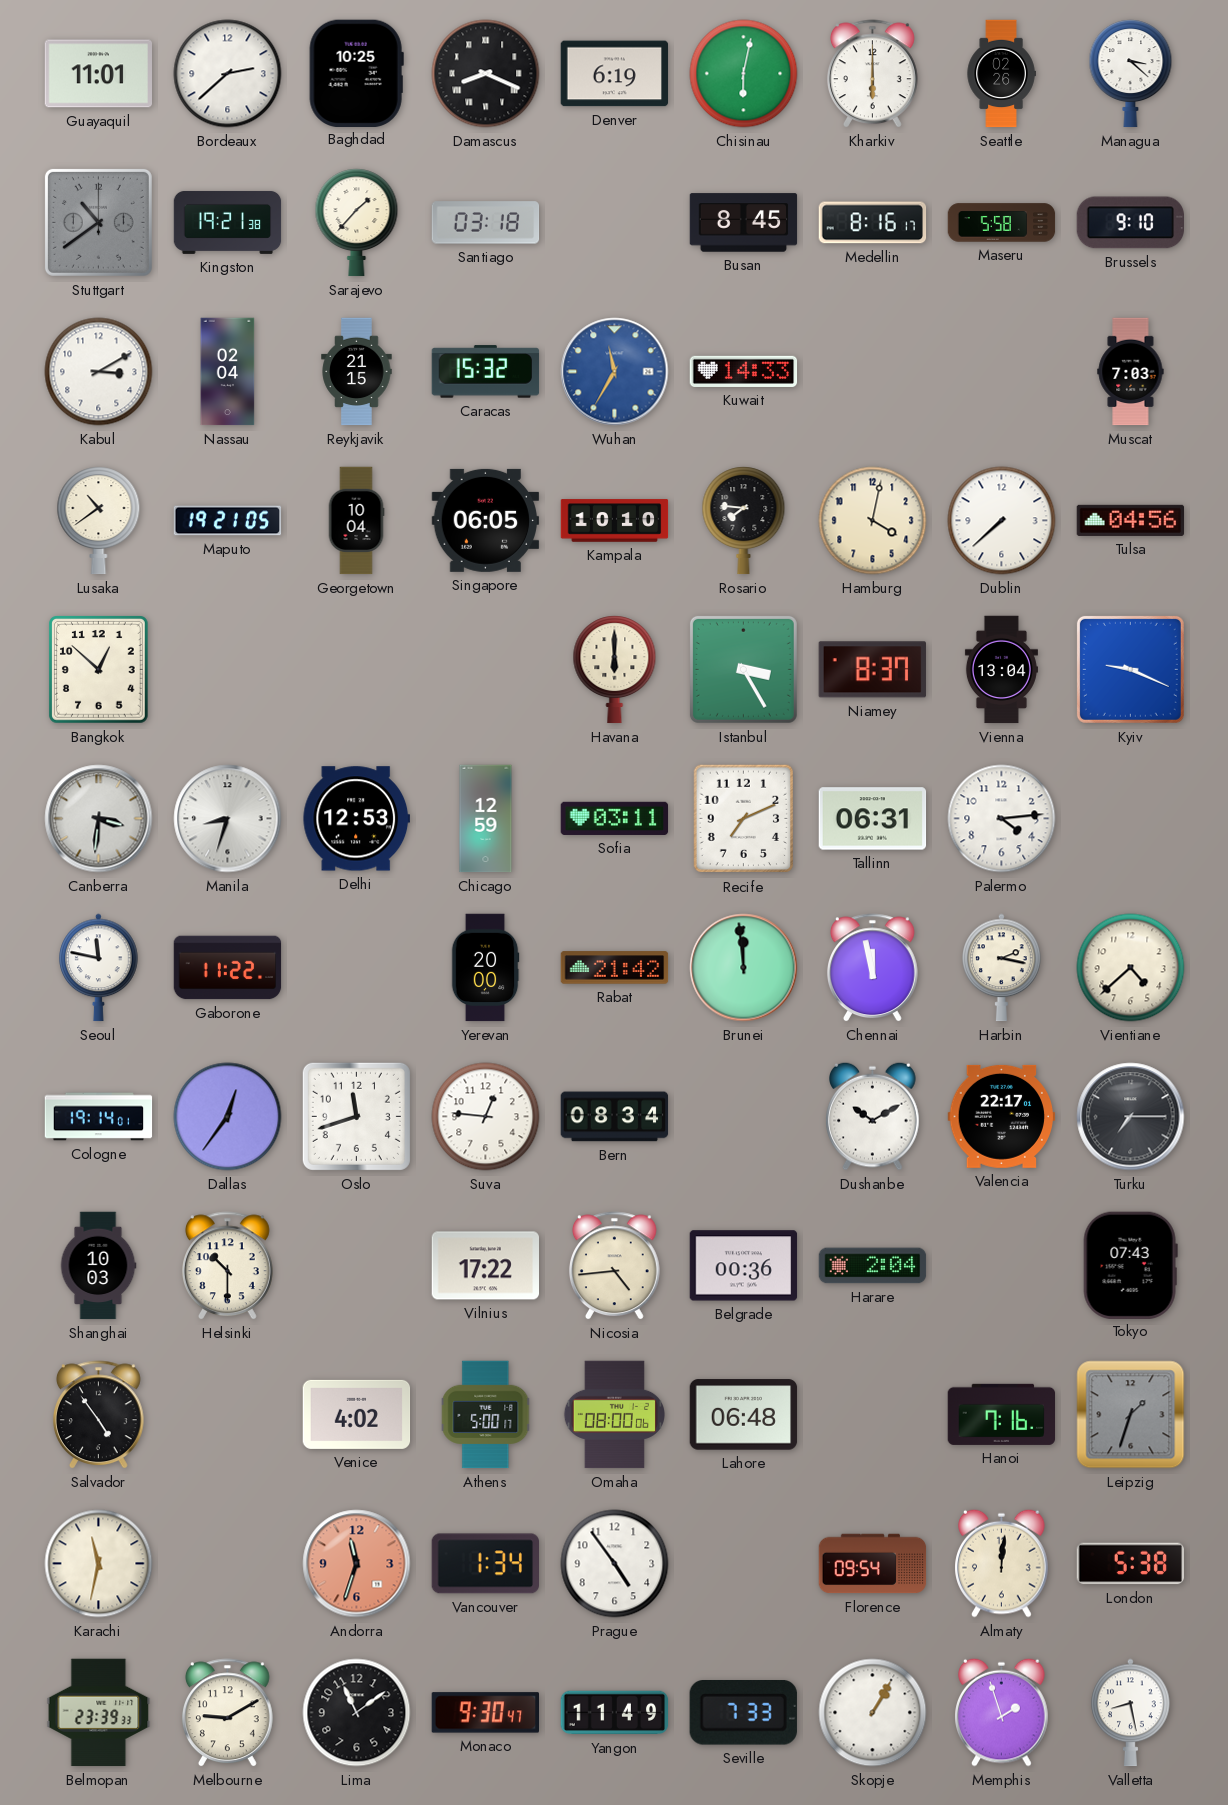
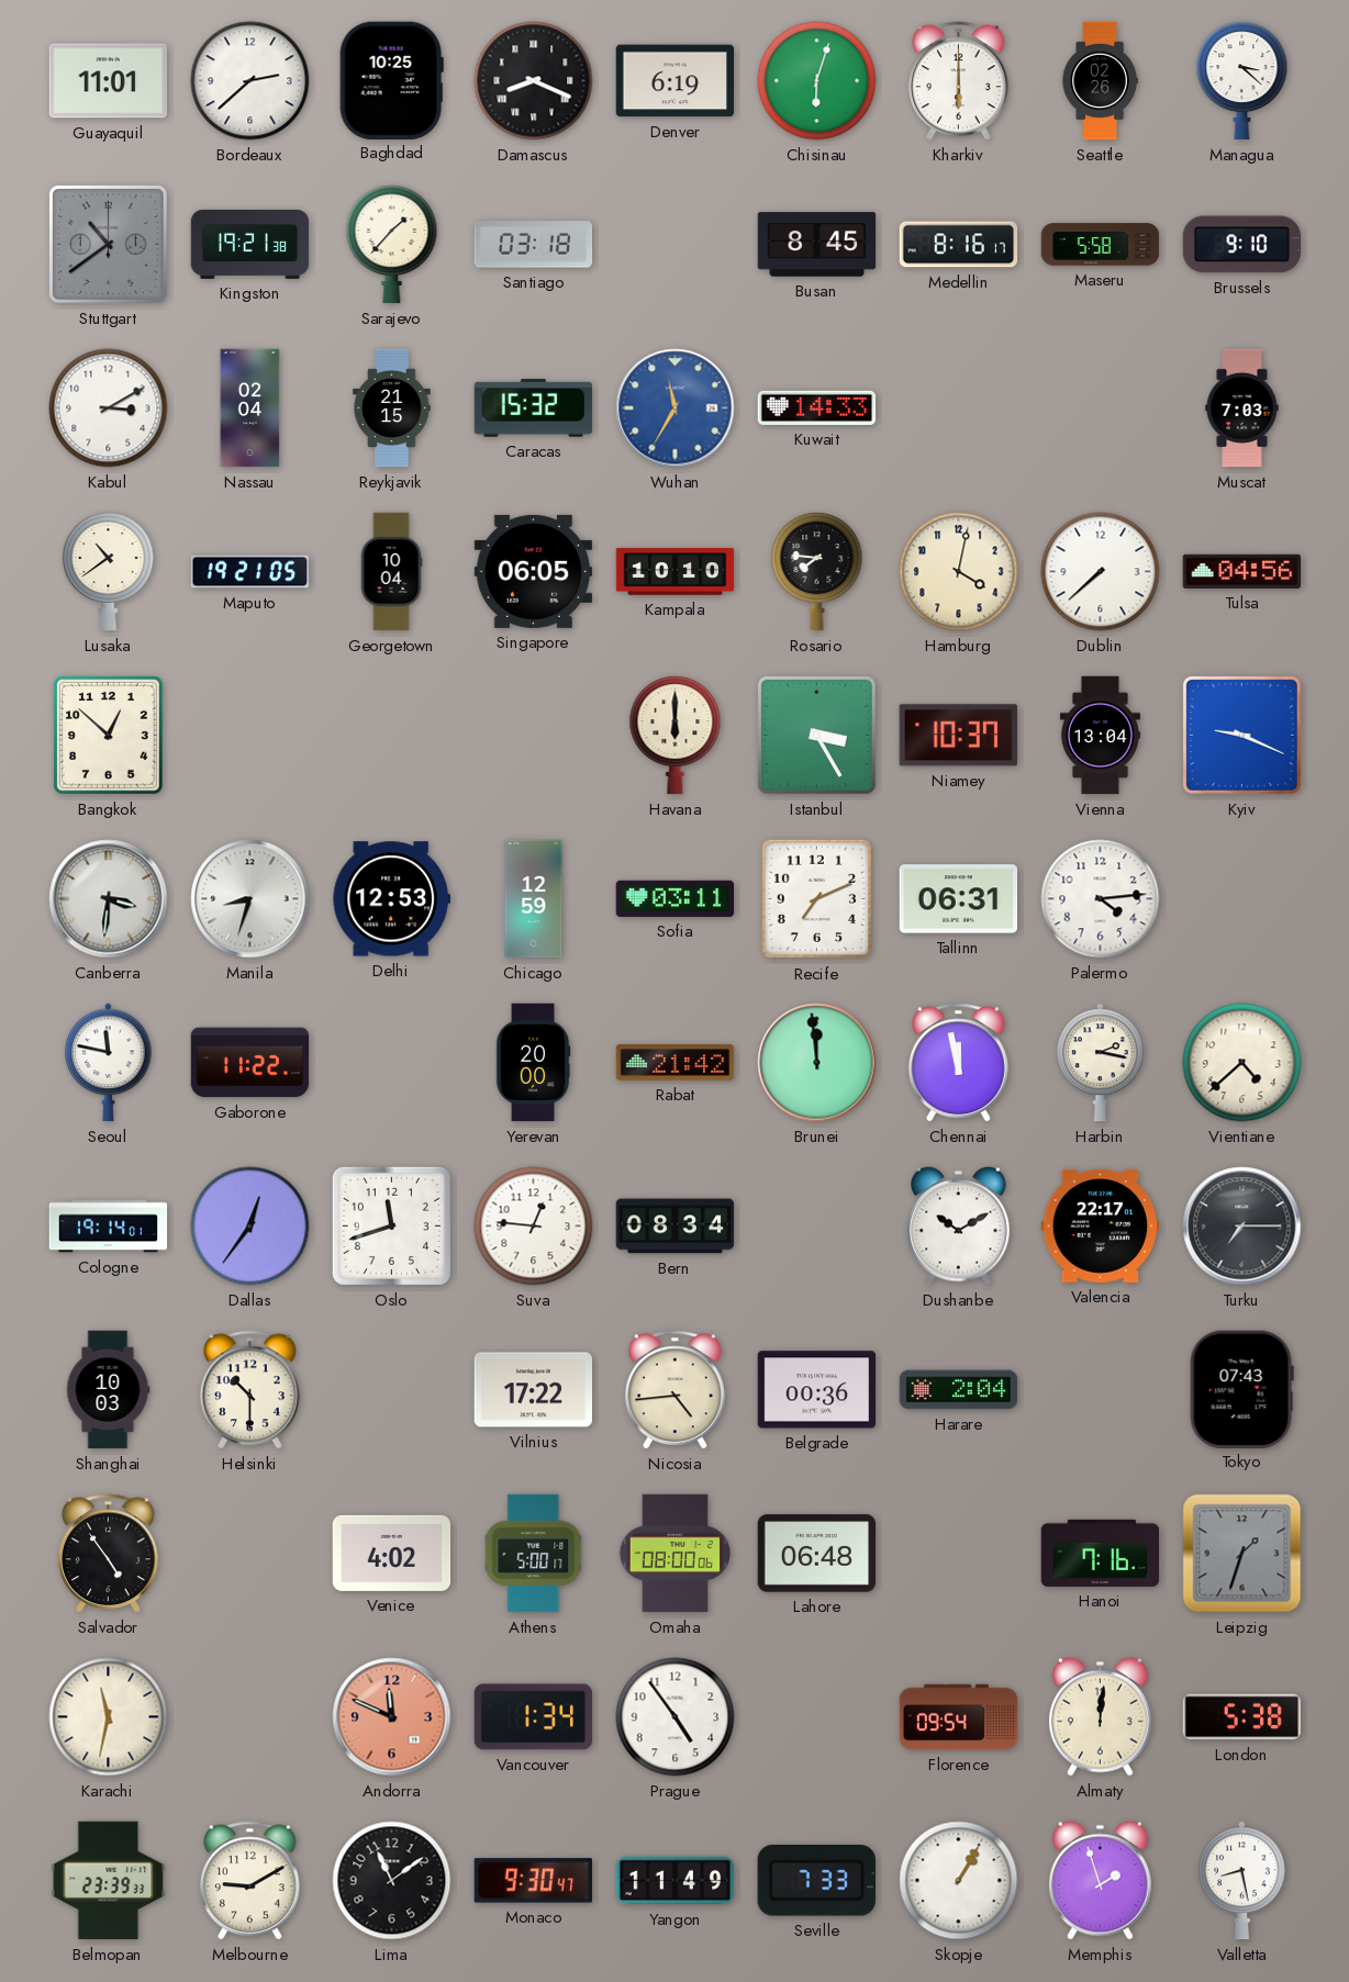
Chisinau: 6:02 -> 6:03 (817, 81)
Niamey: 8:37 -> 10:37 (958, 736)
Andorra: 11:33 -> 11:49 (392, 1717)
